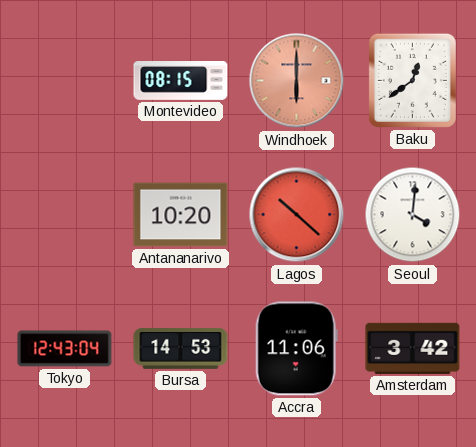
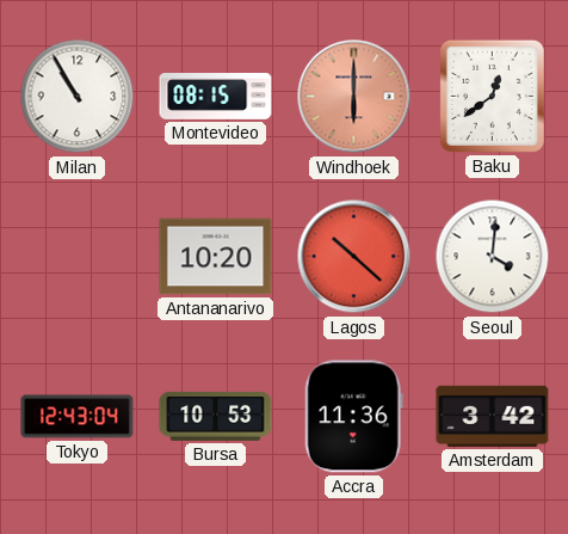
Milan: none -> 10:55 (78, 97)
Bursa: 14:53 -> 10:53 (216, 416)
Accra: 11:06 -> 11:36 (353, 417)
